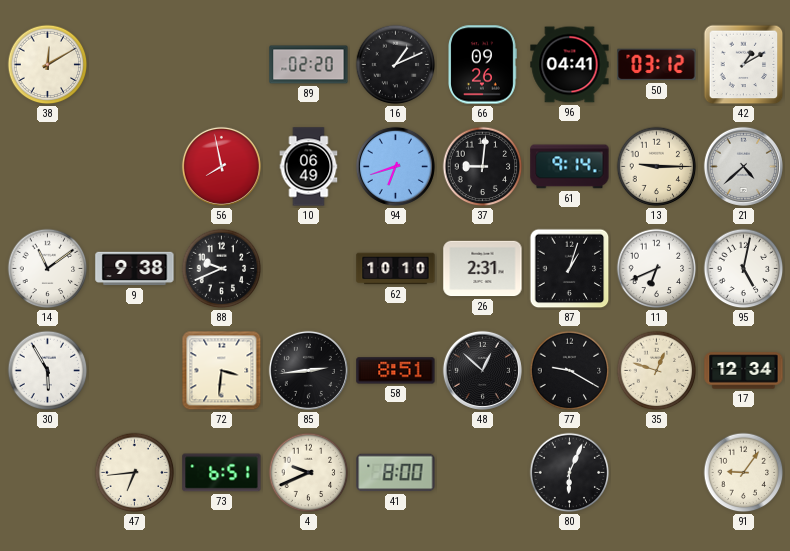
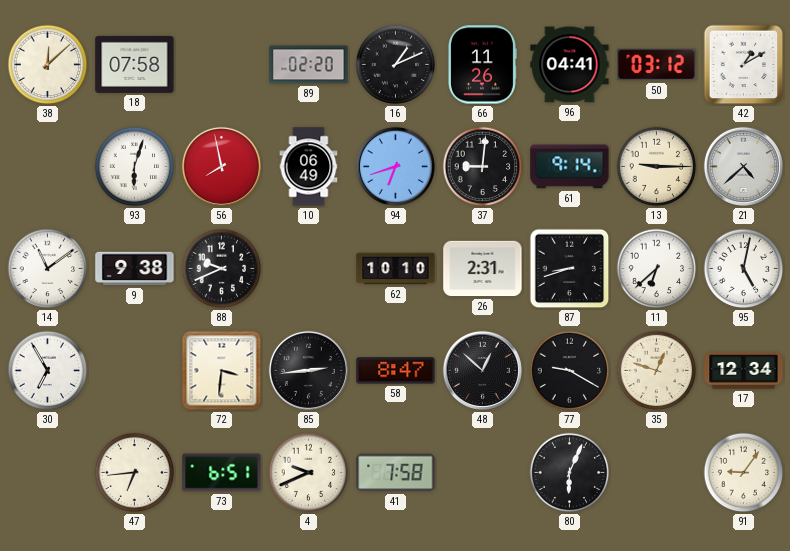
38: 12:10 -> 12:08 (48, 65)
18: none -> 07:58 (135, 64)
66: 09:26 -> 11:26 (482, 65)
93: none -> 6:03 (135, 167)
87: 1:03 -> 8:42 (570, 269)
11: 6:41 -> 6:38 (657, 269)
30: 5:55 -> 6:55 (48, 371)
58: 8:51 -> 8:47 (396, 371)
41: 8:00 -> 7:58 (396, 473)
